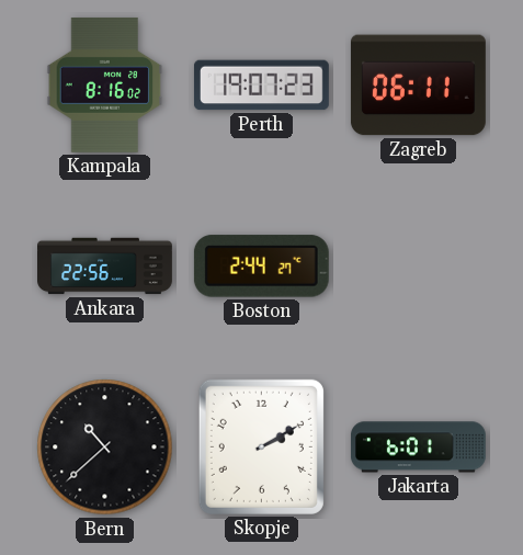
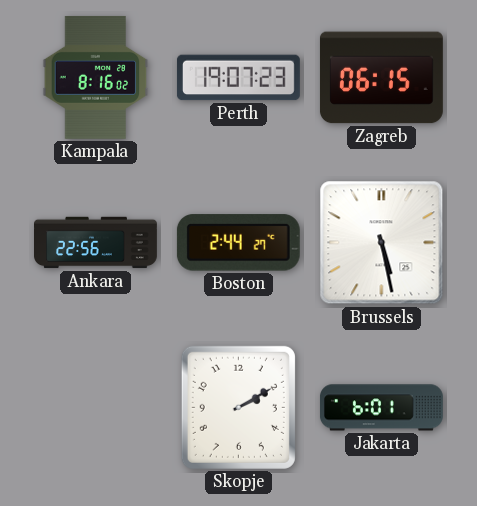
Zagreb: 06:11 -> 06:15 (381, 78)
Brussels: none -> 5:28 (382, 243)
Bern: 10:38 -> none (105, 448)
